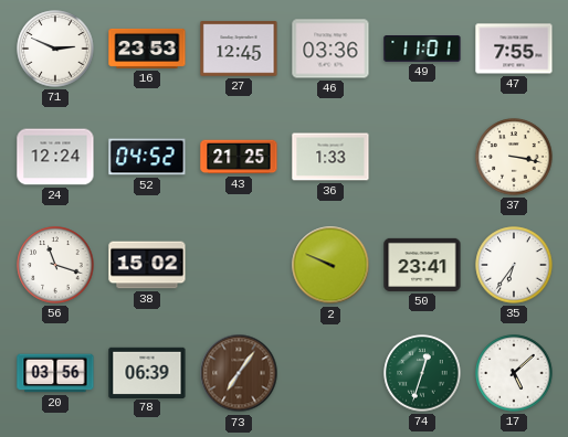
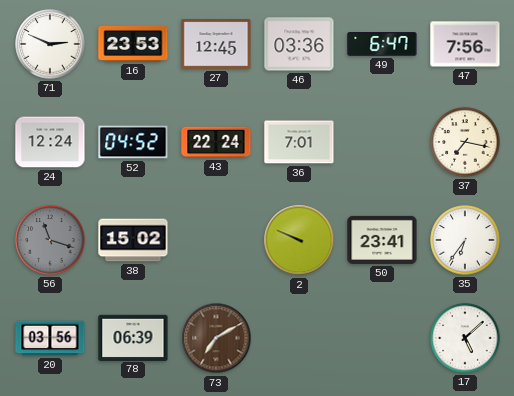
49: 11:01 -> 6:47 (382, 44)
47: 7:55 -> 7:56 (465, 44)
43: 21:25 -> 22:24 (216, 142)
36: 1:33 -> 7:01 (299, 142)
37: 3:17 -> 7:17 (465, 142)
56 dial: white -> grey (50, 240)
73: 7:06 -> 7:10 (216, 338)
74: 12:33 -> none (422, 373)
